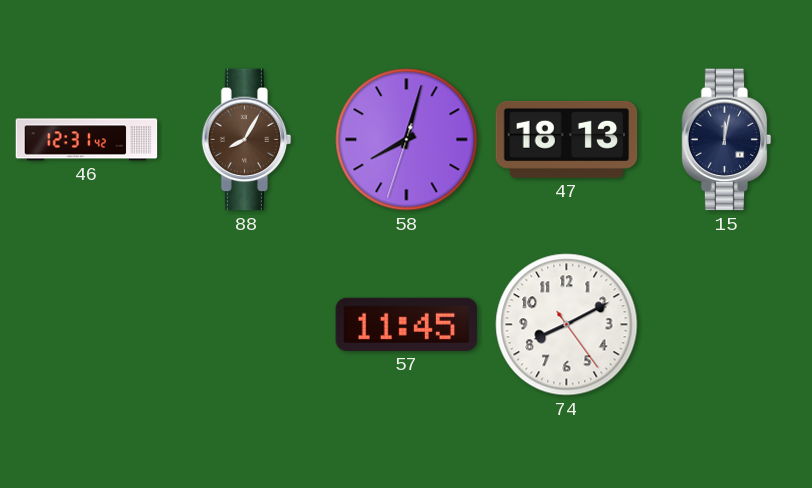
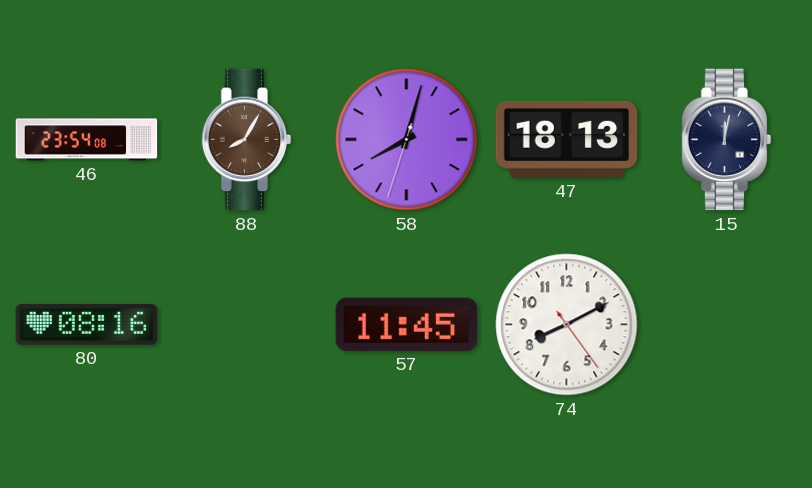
46: 12:31 -> 23:54 (87, 140)
80: none -> 08:16 (87, 325)
